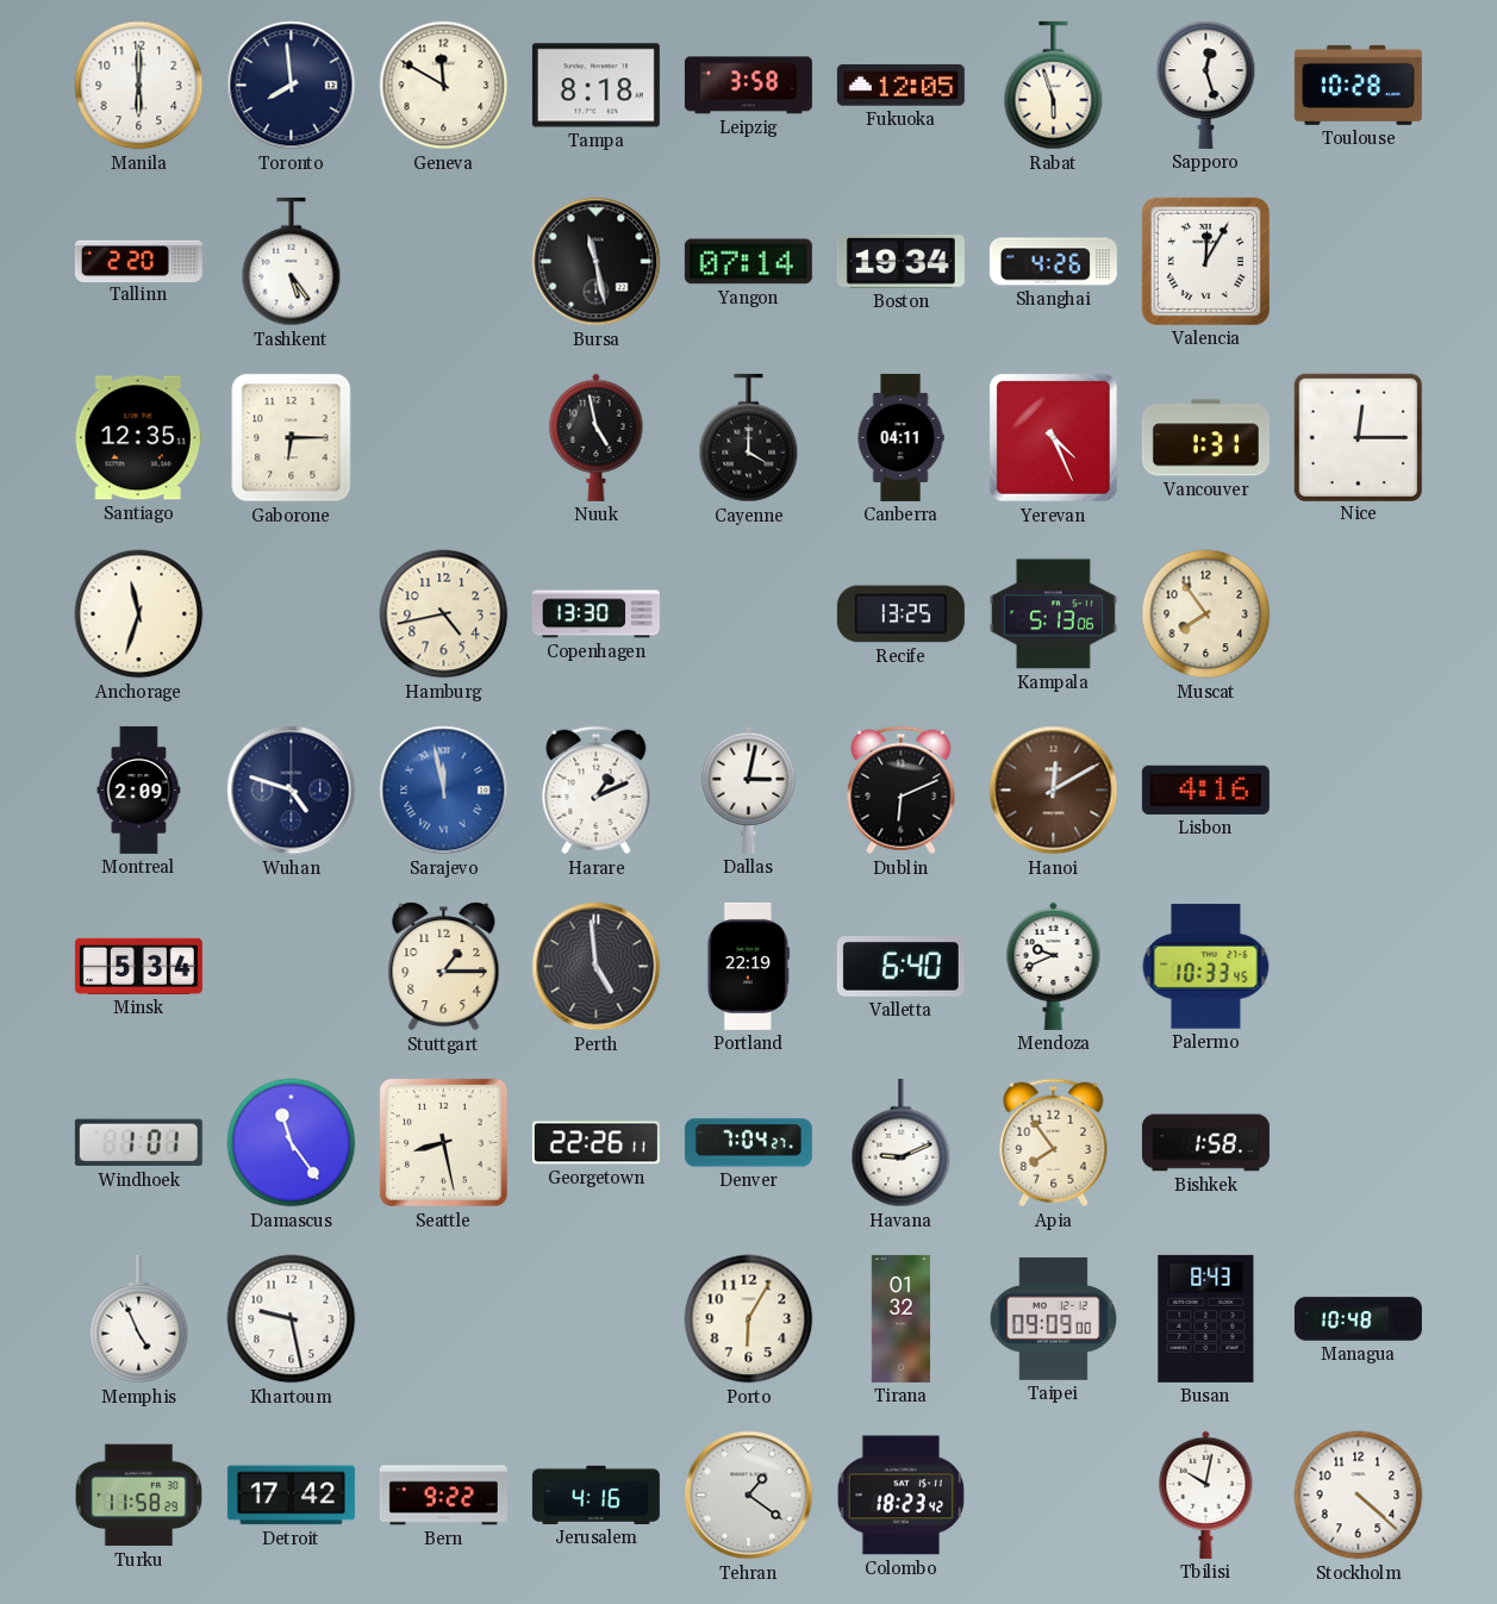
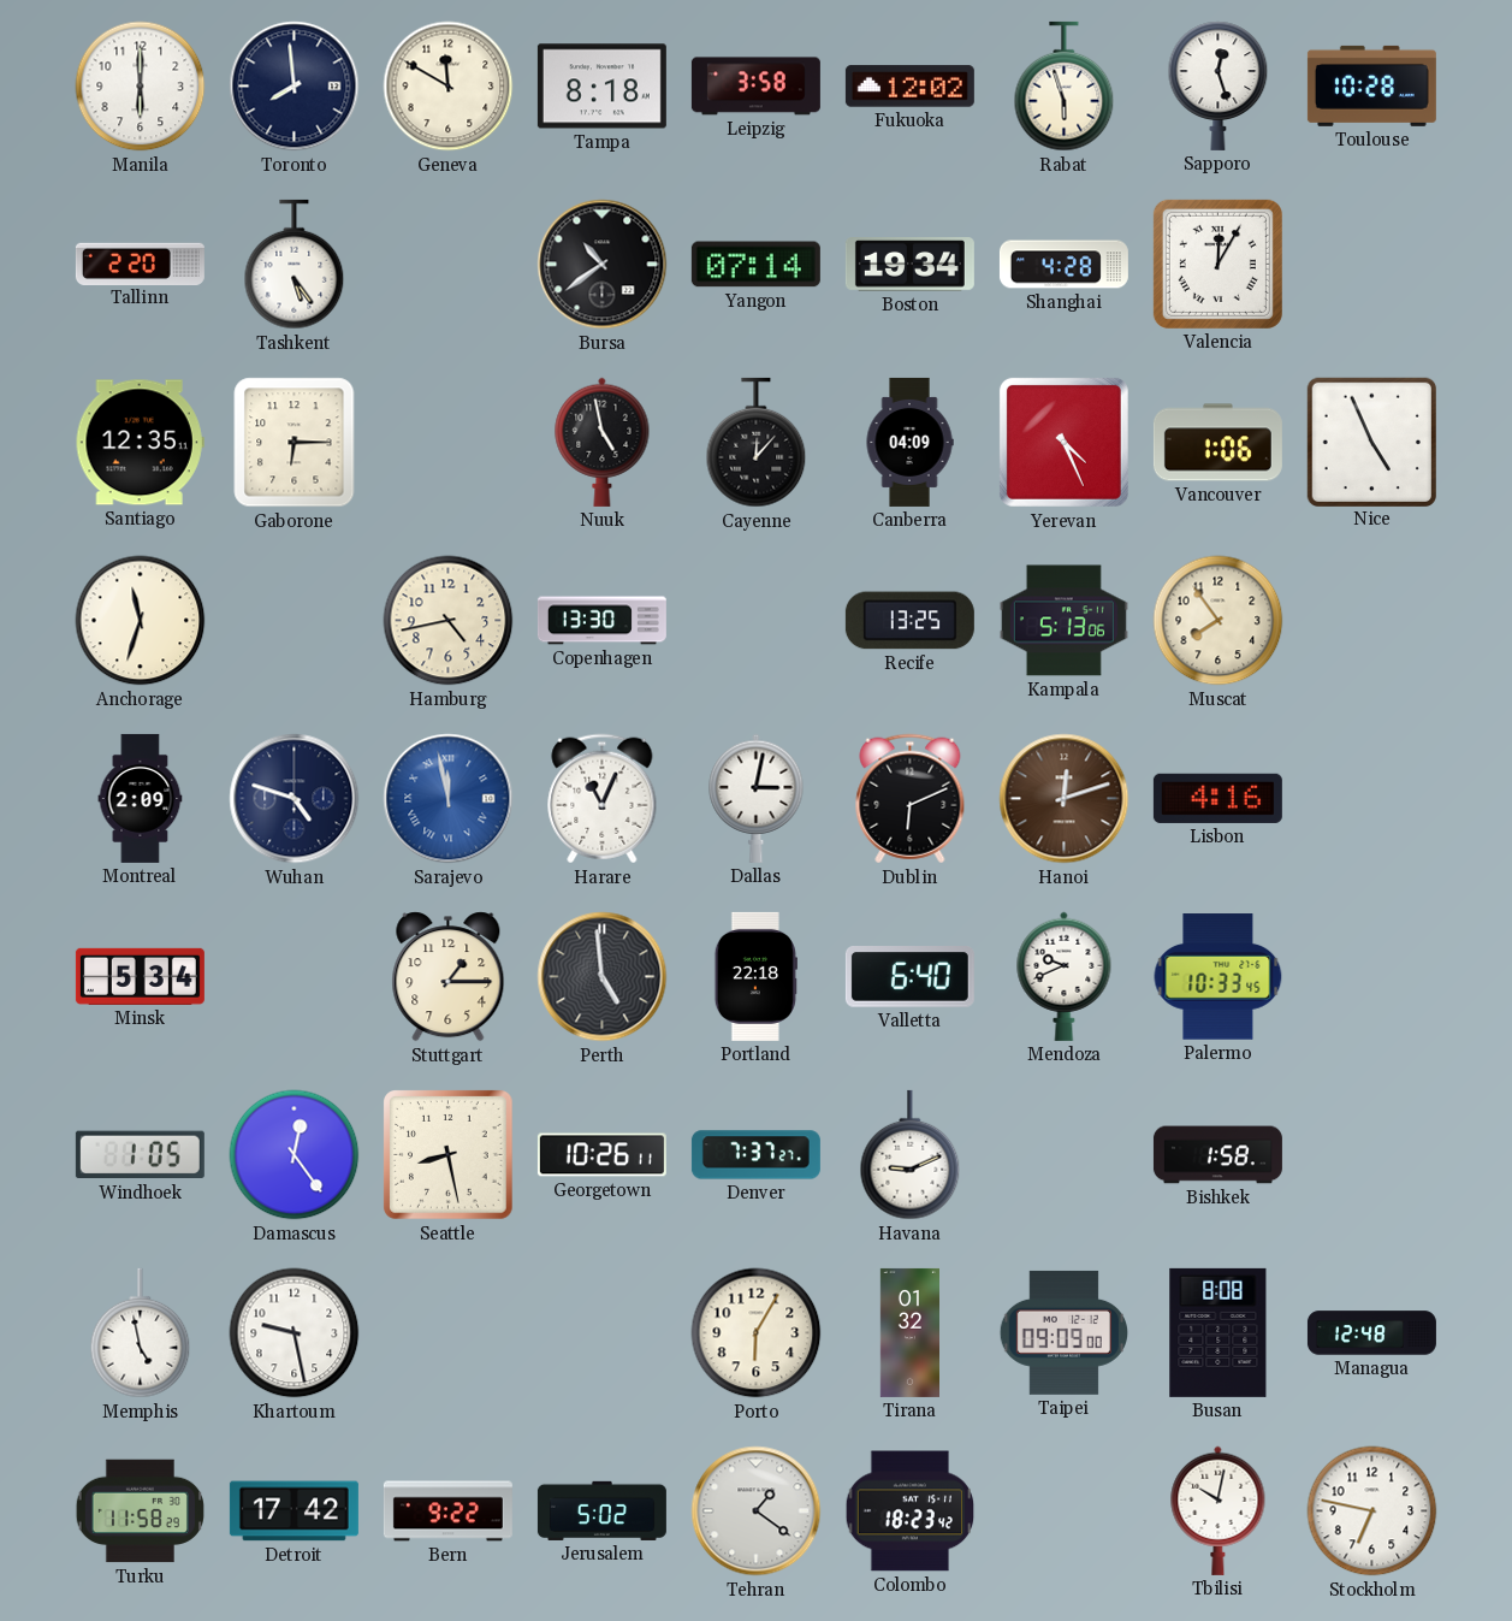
Fukuoka: 12:05 -> 12:02 (909, 87)
Bursa: 11:28 -> 10:39 (603, 265)
Shanghai: 4:26 -> 4:28 (1063, 265)
Cayenne: 4:00 -> 12:07 (757, 443)
Canberra: 04:11 -> 04:09 (909, 442)
Vancouver: 1:31 -> 1:06 (1217, 443)
Nice: 12:15 -> 4:56 (1371, 442)
Harare: 1:11 -> 11:04 (603, 799)
Hanoi: 12:10 -> 12:12 (1065, 799)
Portland: 22:19 -> 22:18 (755, 976)
Windhoek: 1:01 -> 1:05 (140, 1155)
Damascus: 11:24 -> 12:24 (295, 1155)
Georgetown: 22:26 -> 10:26 (601, 1155)
Denver: 7:04 -> 7:37 (755, 1155)
Apia: 7:54 -> none (1054, 1143)
Memphis: 4:56 -> 4:58 (141, 1333)
Busan: 8:43 -> 8:08 (1219, 1332)
Managua: 10:48 -> 12:48 (1371, 1333)
Jerusalem: 4:16 -> 5:02 (601, 1510)
Stockholm: 4:22 -> 6:47 (1372, 1511)
